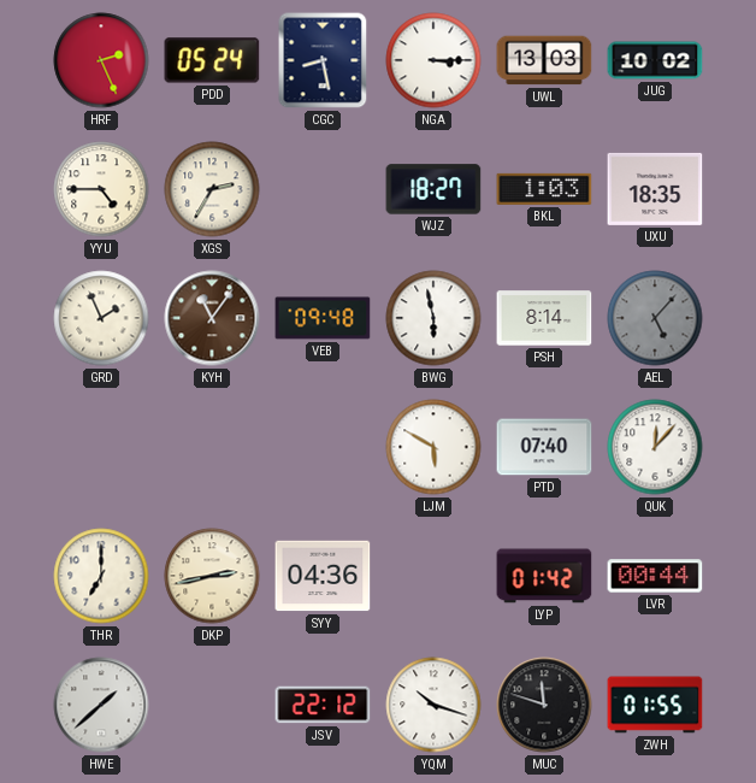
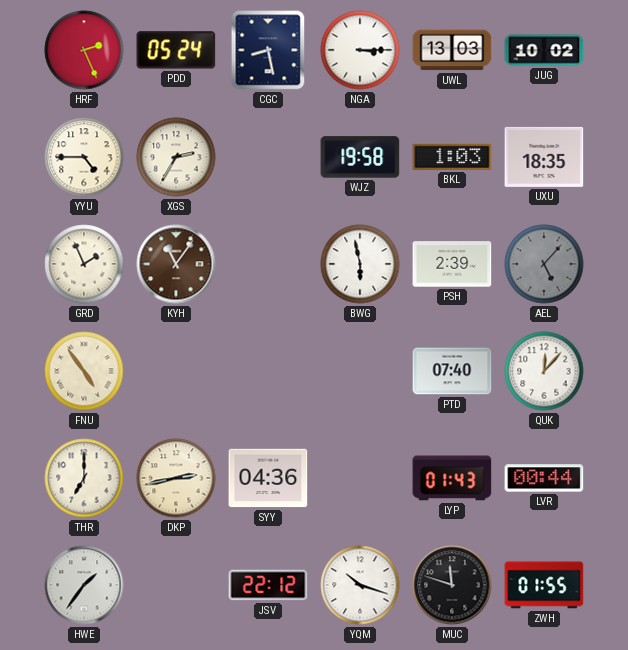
WJZ: 18:27 -> 19:58 (360, 157)
VEB: 09:48 -> none (323, 318)
PSH: 8:14 -> 2:39 (452, 264)
FNU: none -> 4:54 (84, 371)
LJM: 5:50 -> none (433, 447)
LYP: 01:42 -> 01:43 (452, 478)
HWE: 1:38 -> 1:36 (84, 585)
